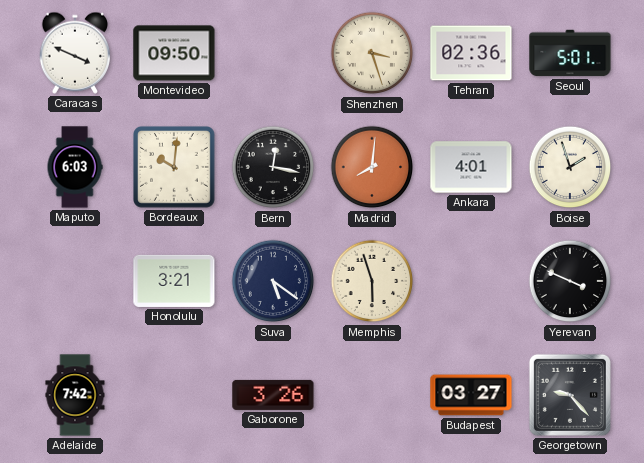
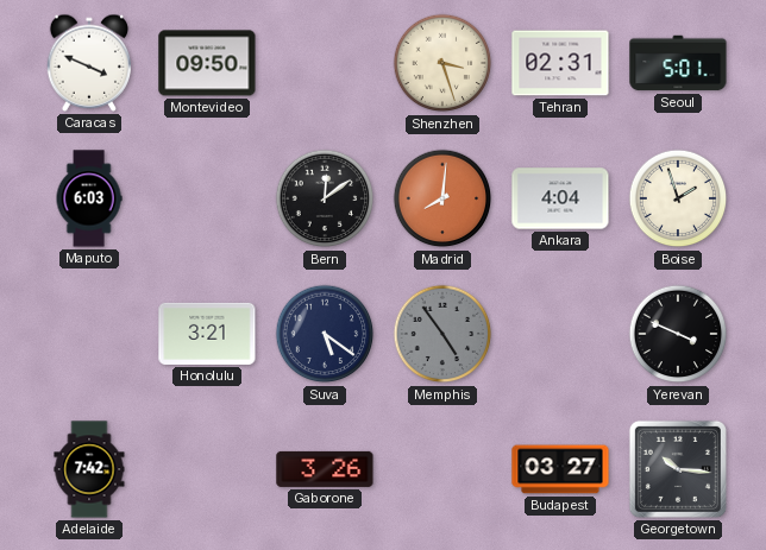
Tehran: 02:36 -> 02:31 (560, 63)
Bordeaux: 10:01 -> none (175, 168)
Bern: 12:17 -> 12:09 (325, 198)
Ankara: 4:01 -> 4:04 (560, 198)
Memphis: 5:57 -> 4:54 (442, 334)
Memphis dial: cream -> grey (442, 334)
Georgetown: 9:23 -> 10:16 (678, 469)
